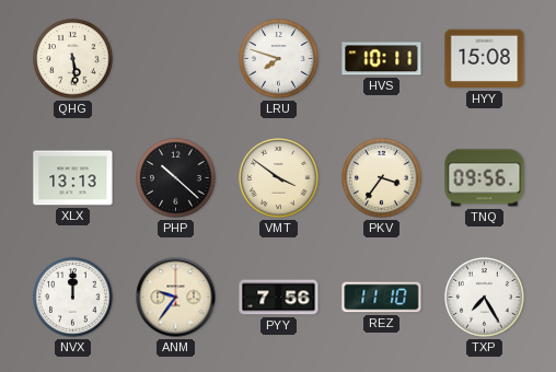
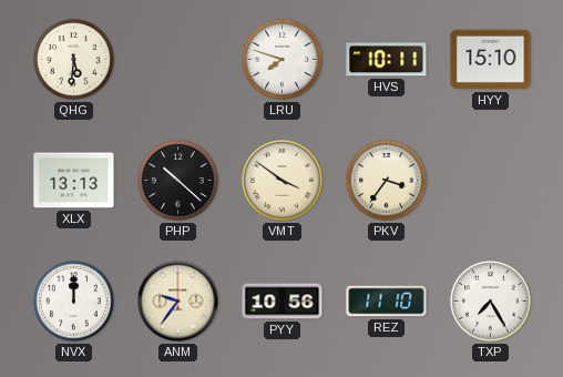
QHG: 5:29 -> 5:31 (74, 60)
HYY: 15:08 -> 15:10 (491, 60)
TNQ: 09:56 -> none (485, 178)
PYY: 7:56 -> 10:56 (283, 302)
